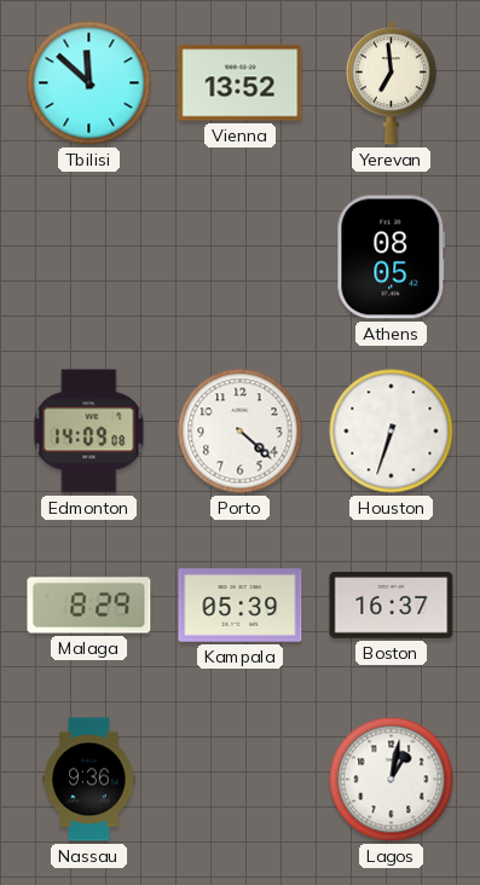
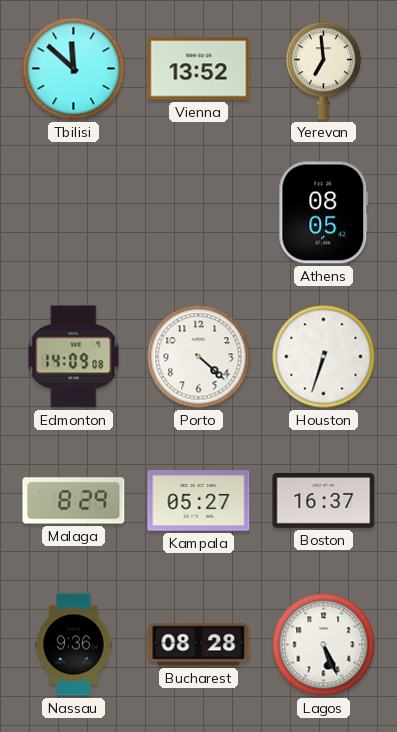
Kampala: 05:39 -> 05:27 (199, 501)
Bucharest: none -> 08:28 (199, 645)
Lagos: 1:02 -> 5:26 (324, 645)
